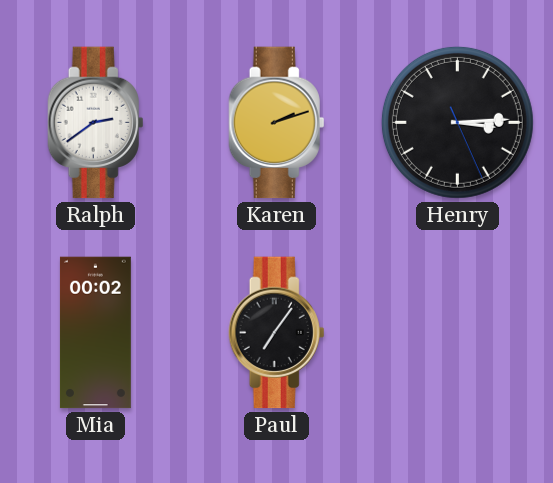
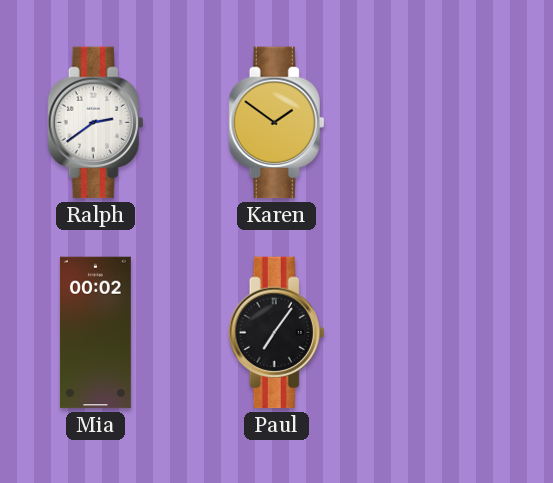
Karen: 2:12 -> 1:51 (277, 123)
Henry: 3:14 -> none (457, 122)
